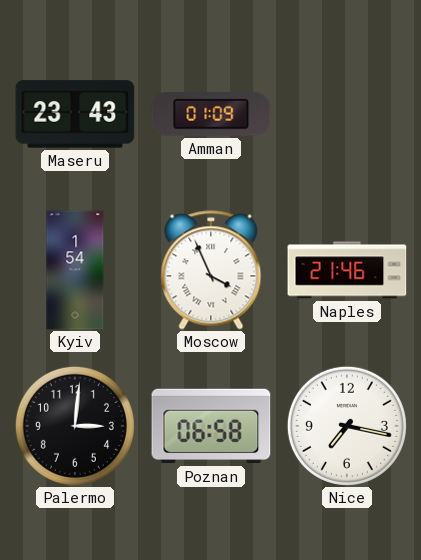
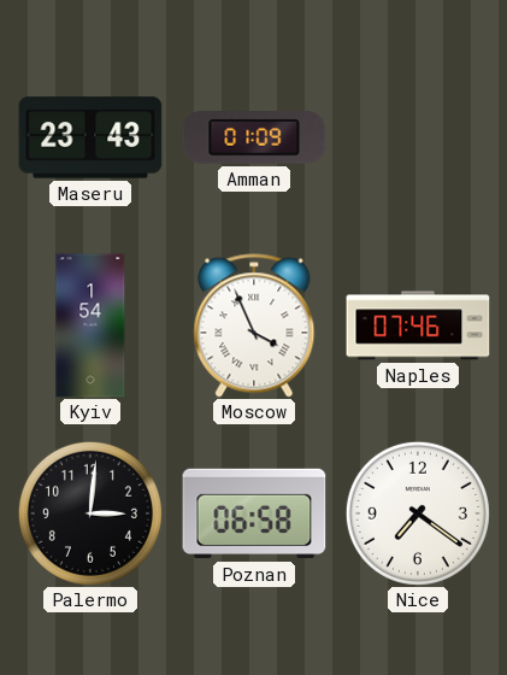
Naples: 21:46 -> 07:46 (418, 325)
Nice: 7:17 -> 7:21 (418, 513)
